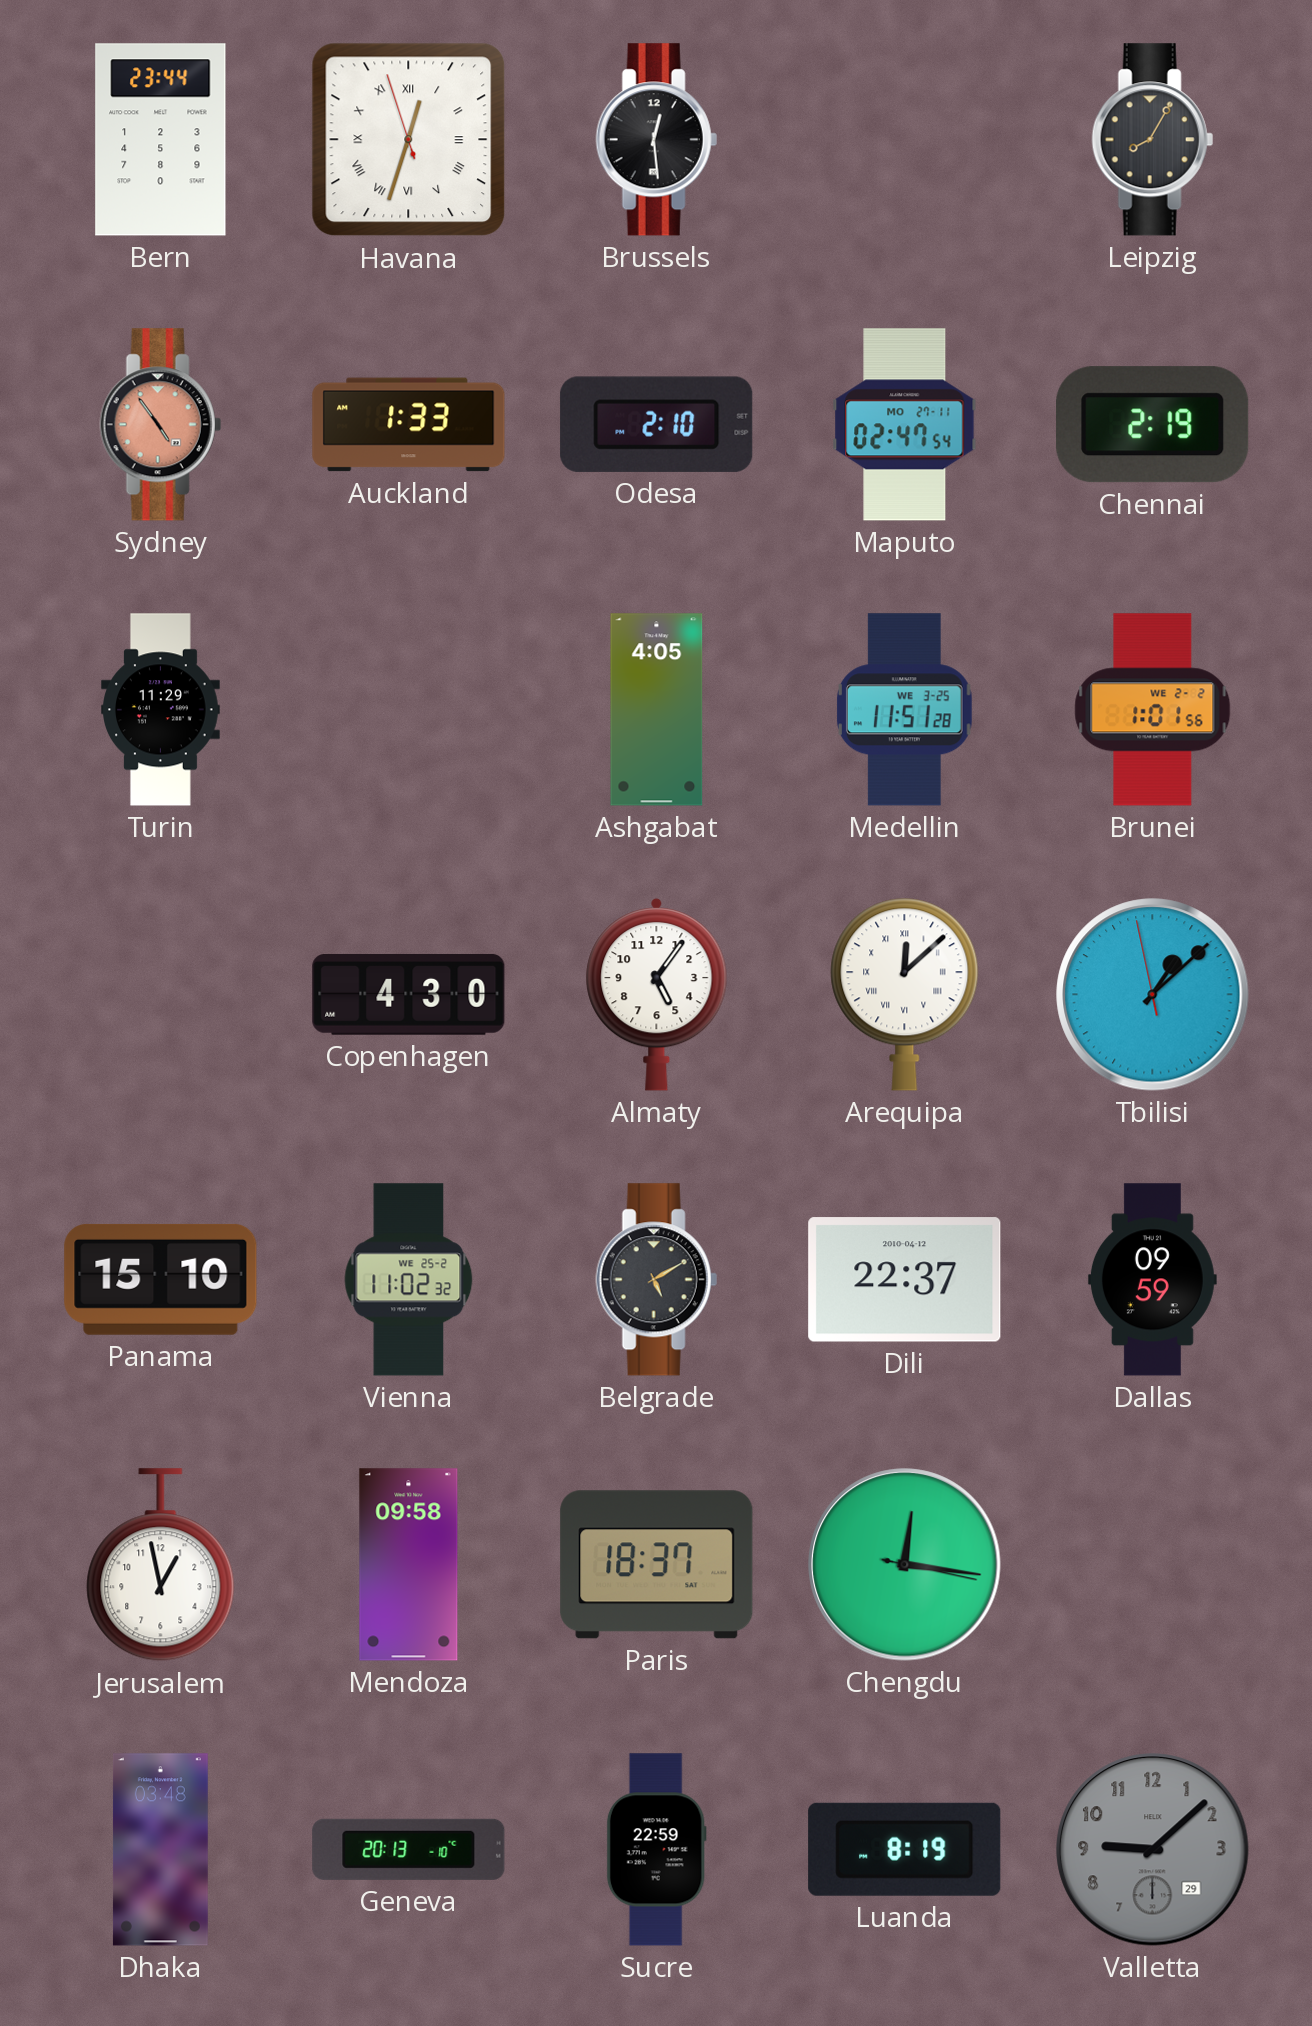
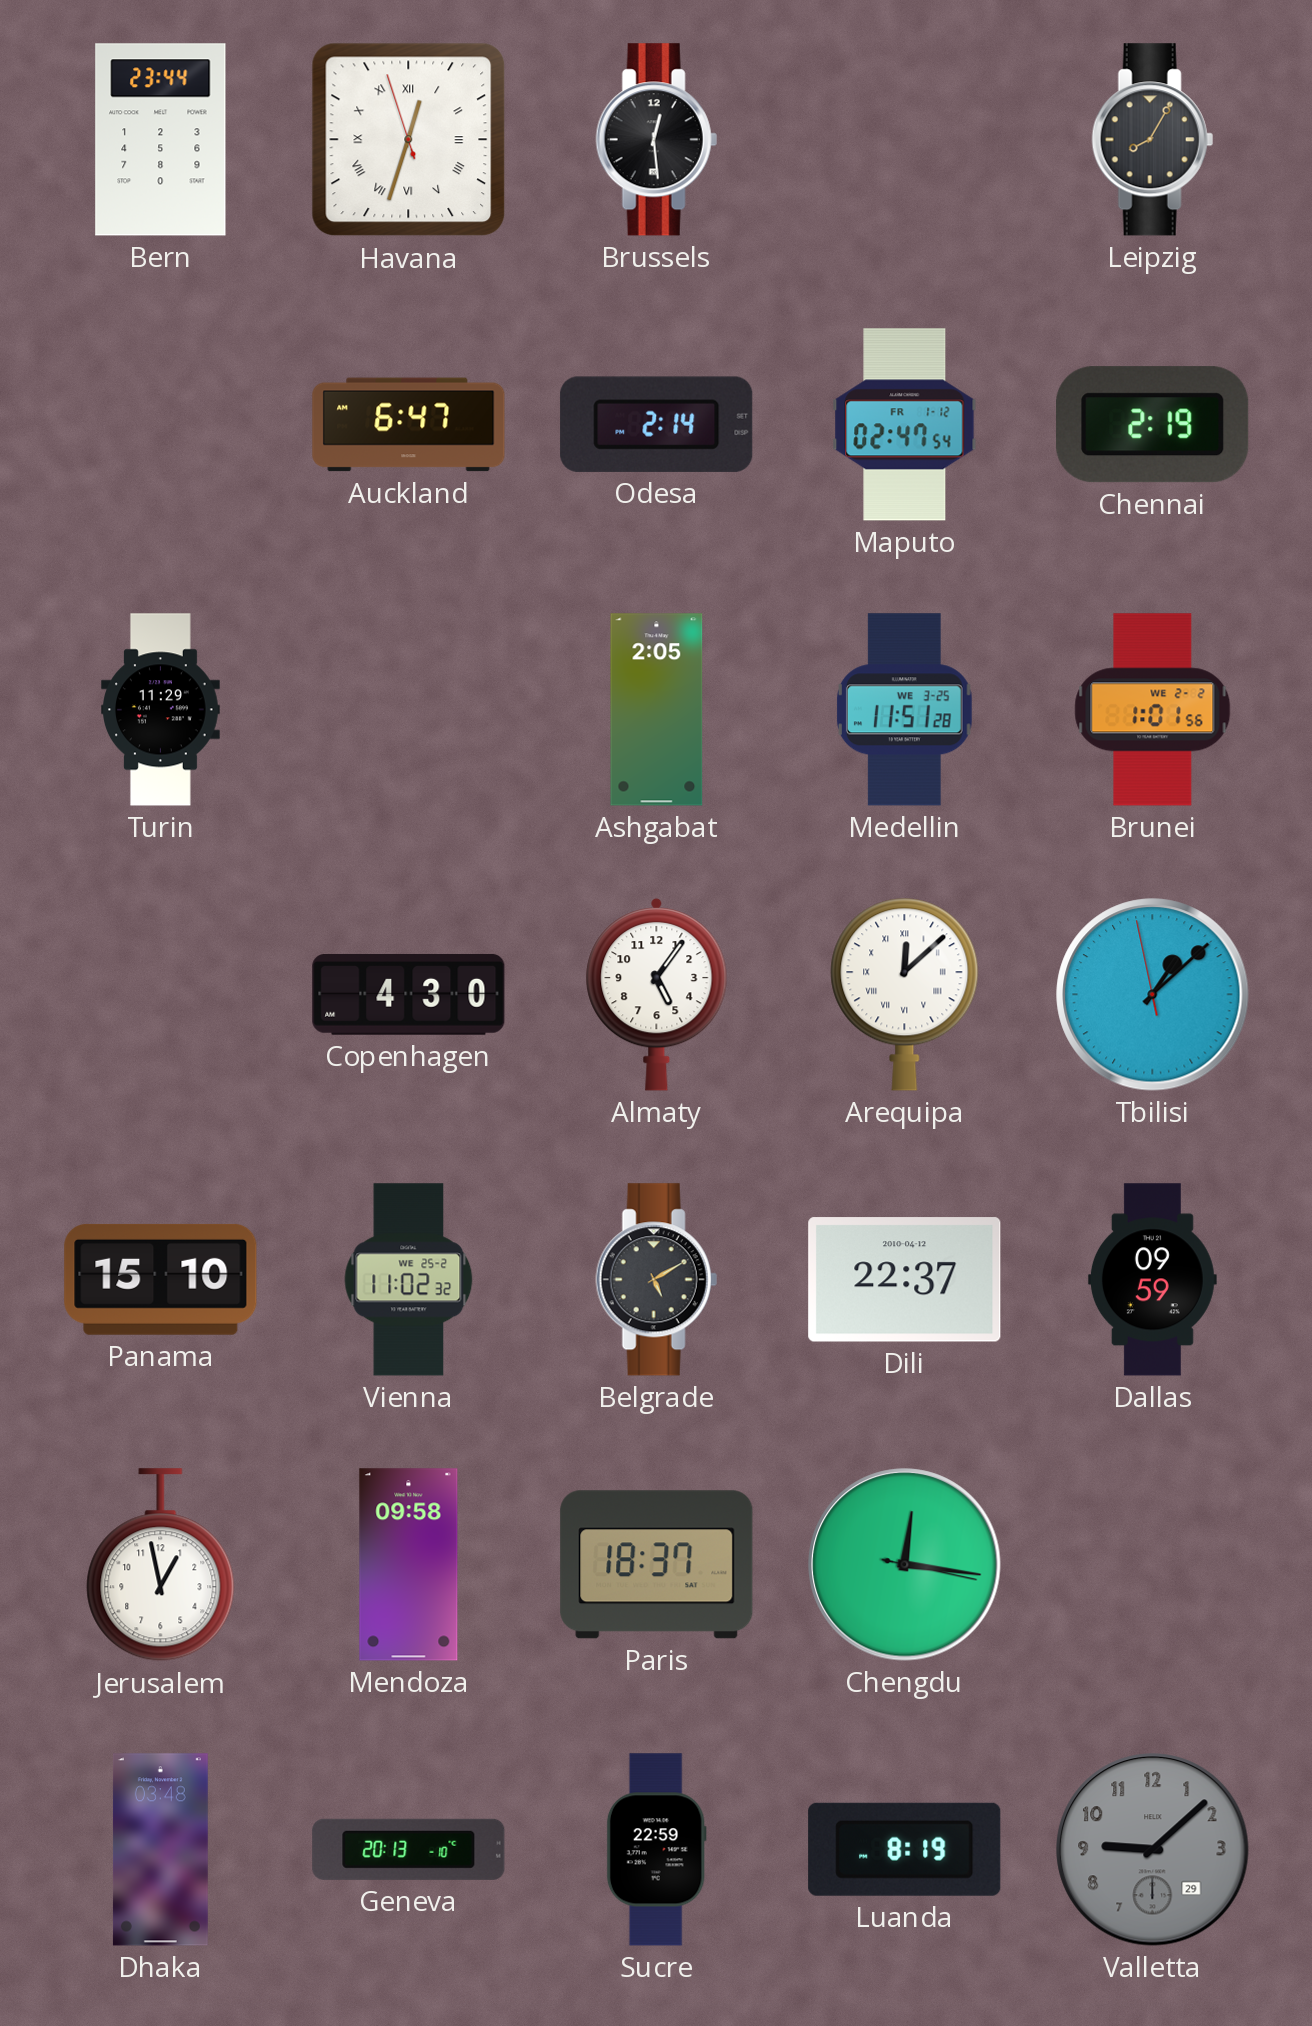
Sydney: 4:54 -> none (160, 425)
Auckland: 1:33 -> 6:47 (409, 425)
Odesa: 2:10 -> 2:14 (657, 424)
Maputo date: MO 27-11 -> FR 1-12 (905, 425)
Ashgabat: 4:05 -> 2:05 (657, 710)
